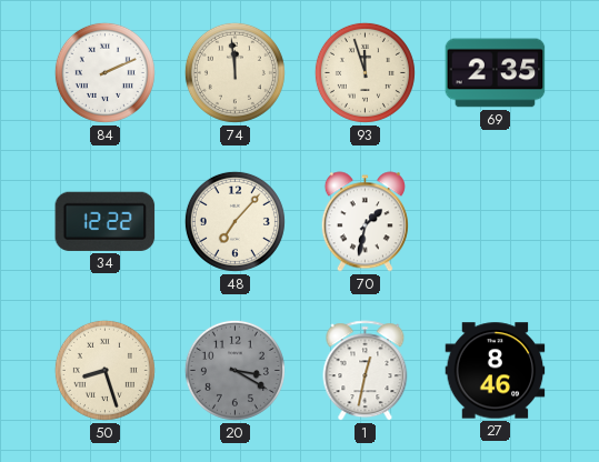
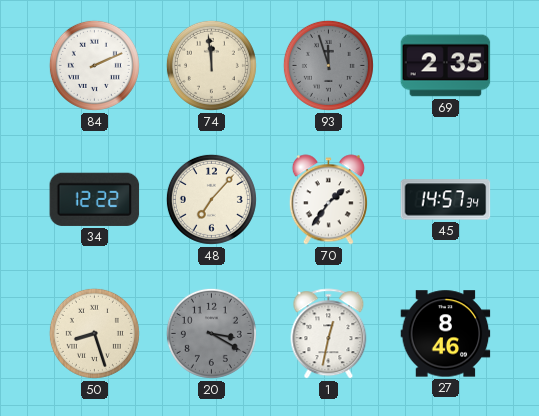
93 dial: cream -> grey (328, 65)
70: 1:32 -> 1:36 (328, 200)
45: none -> 14:57 (446, 200)
